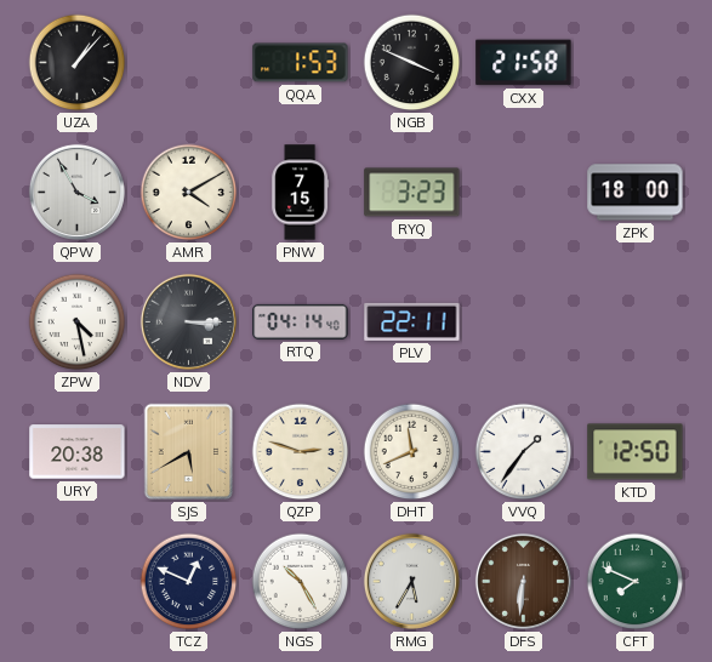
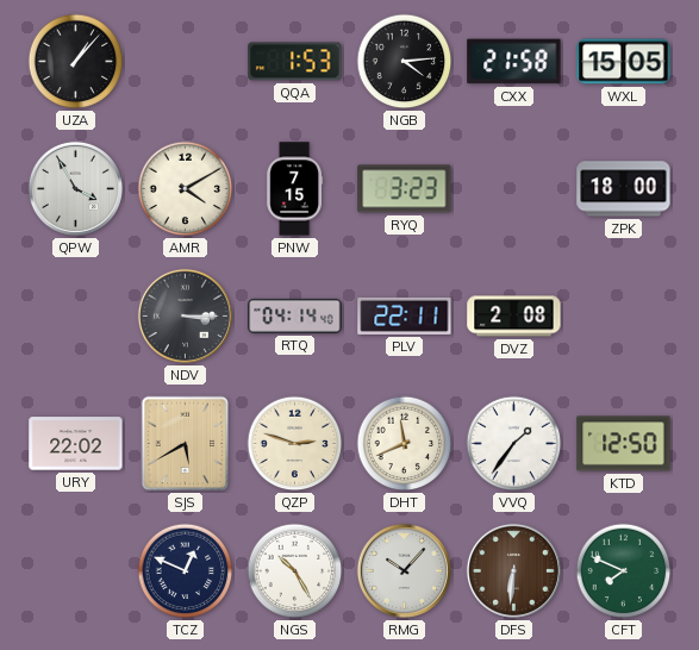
NGB: 3:49 -> 4:14 (405, 62)
WXL: none -> 15:05 (624, 62)
ZPW: 4:28 -> none (78, 323)
DVZ: none -> 2:08 (514, 317)
URY: 20:38 -> 22:02 (76, 444)
RMG: 5:35 -> 10:07 (404, 570)
